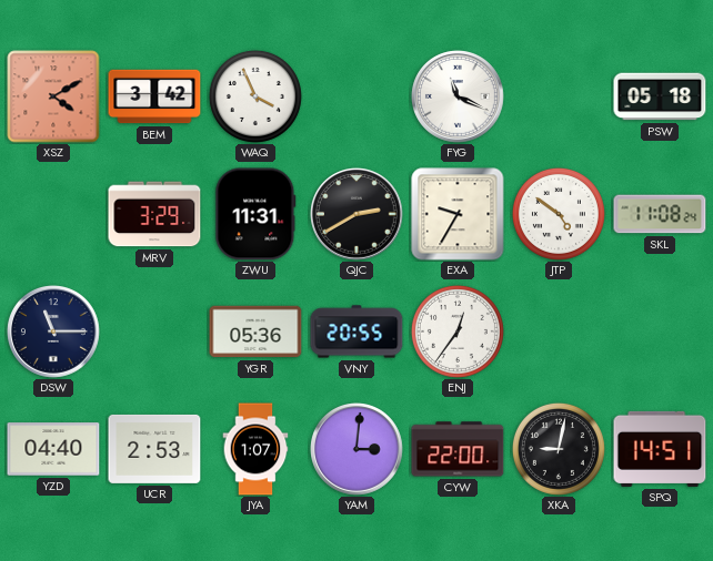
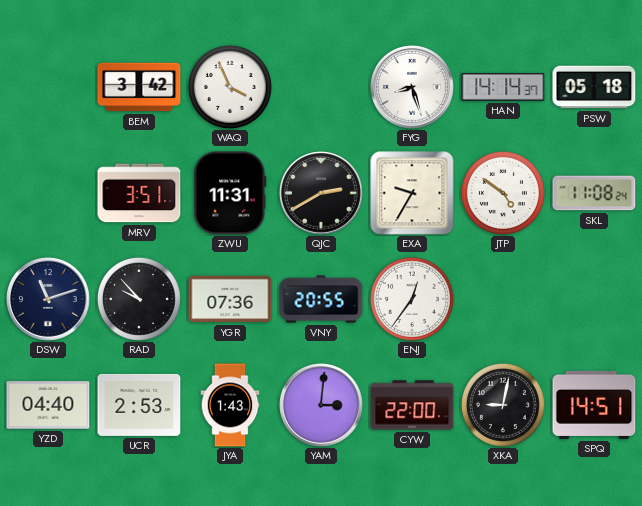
XSZ: 4:10 -> none (53, 96)
FYG: 11:19 -> 8:27 (413, 88)
HAN: none -> 14:14 (503, 88)
MRV: 3:29 -> 3:51 (139, 193)
DSW: 11:15 -> 11:12 (49, 300)
RAD: none -> 9:53 (139, 299)
YGR: 05:36 -> 07:36 (230, 299)
JYA: 1:07 -> 1:43 (230, 405)
